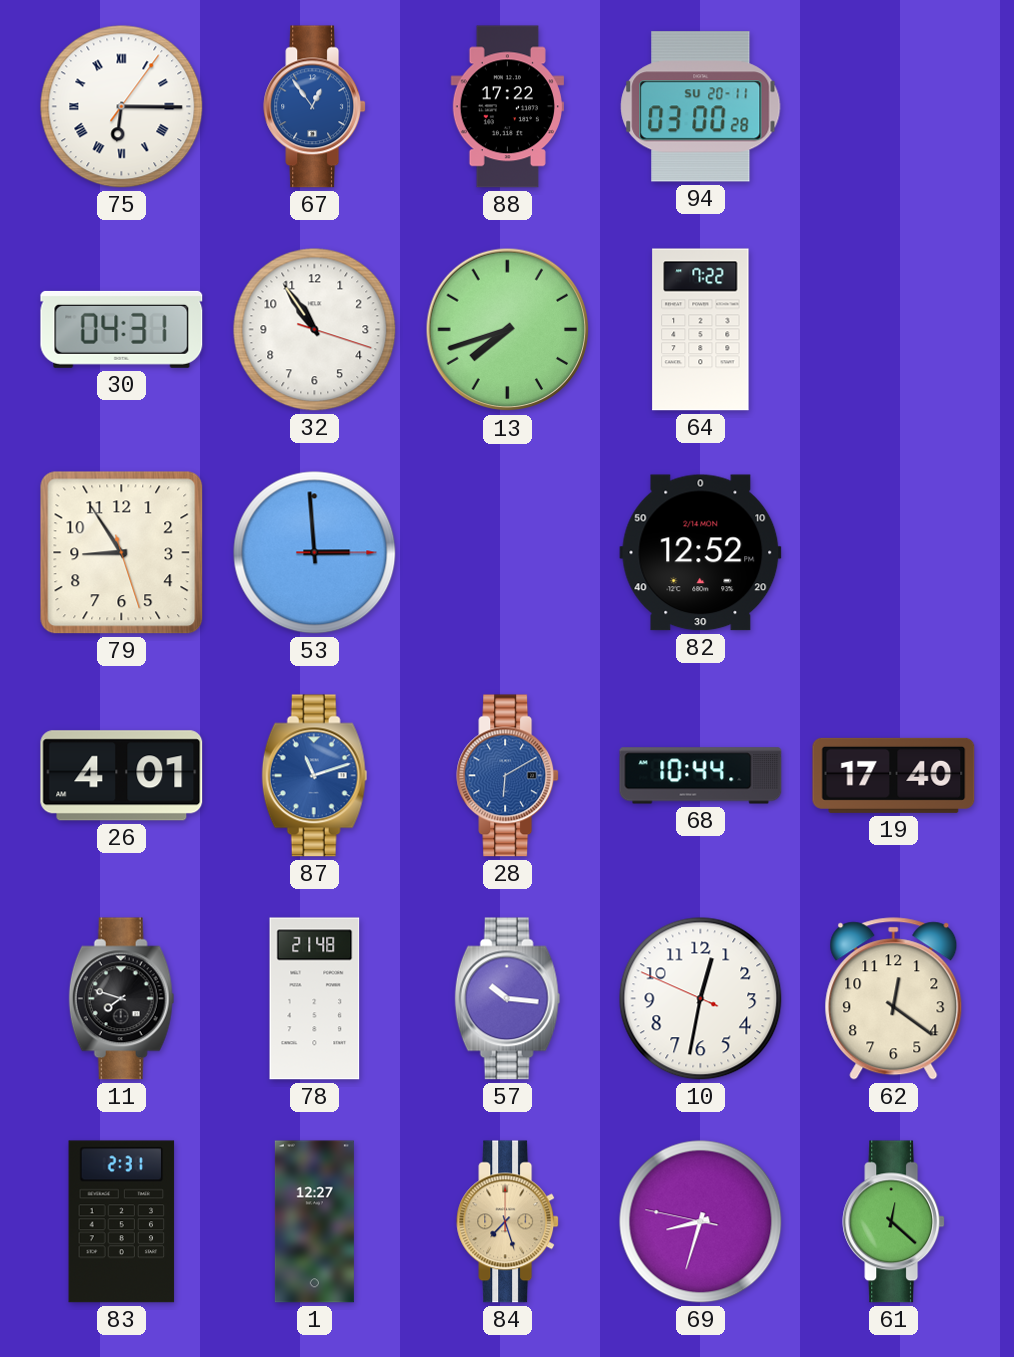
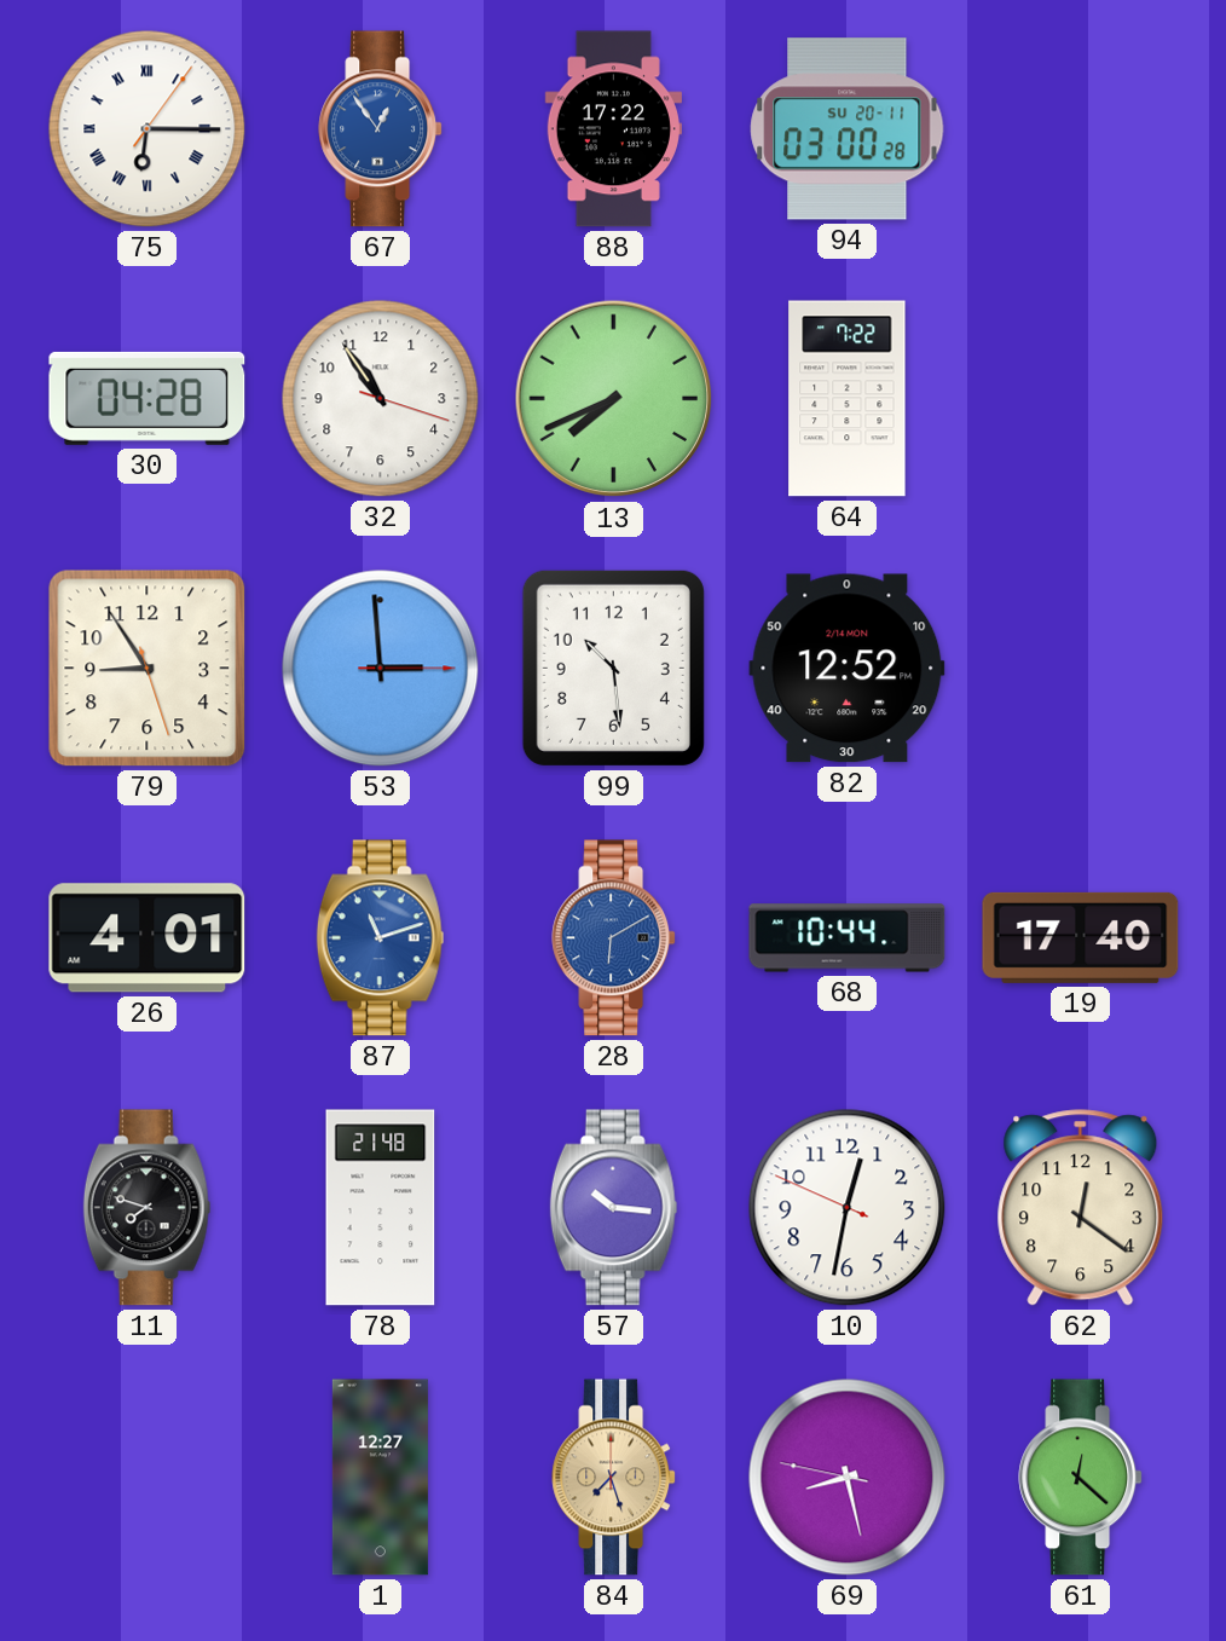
30: 04:31 -> 04:28 (148, 398)
13: 7:42 -> 7:41 (614, 399)
99: none -> 10:29 (613, 668)
83: 2:31 -> none (122, 1222)
69: 8:32 -> 8:27 (848, 1478)
